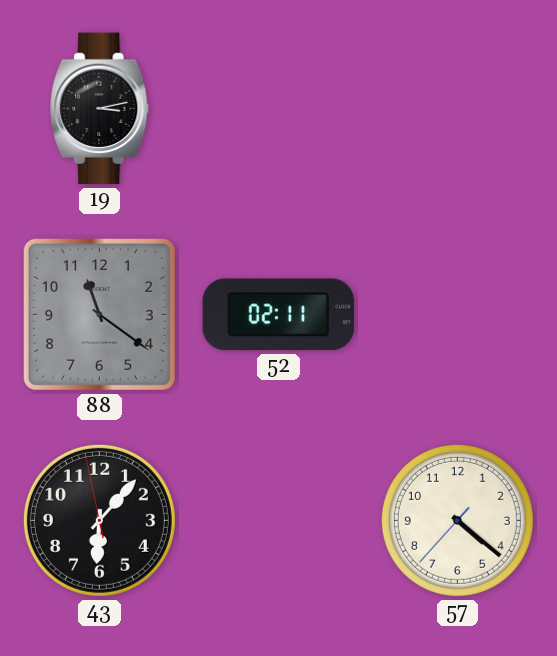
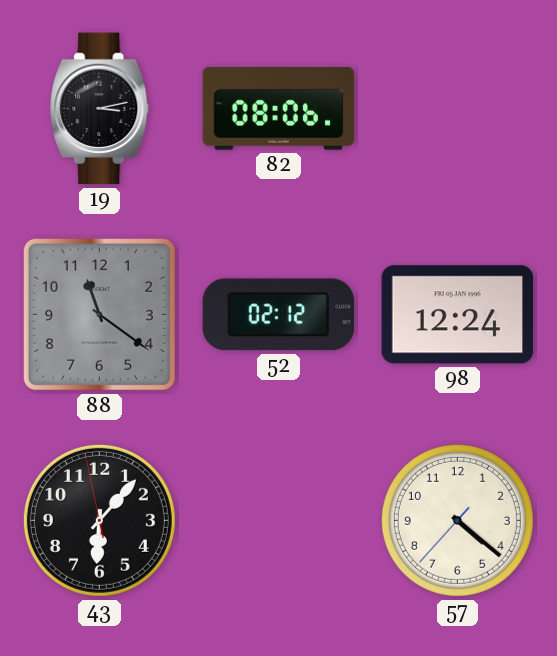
82: none -> 08:06 (279, 109)
52: 02:11 -> 02:12 (279, 315)
98: none -> 12:24 (458, 315)
